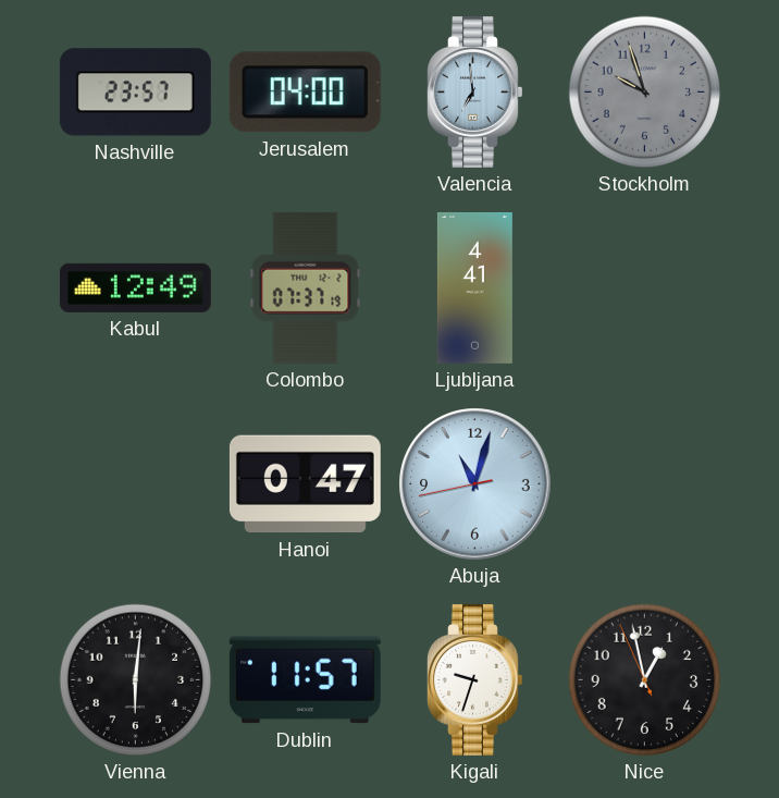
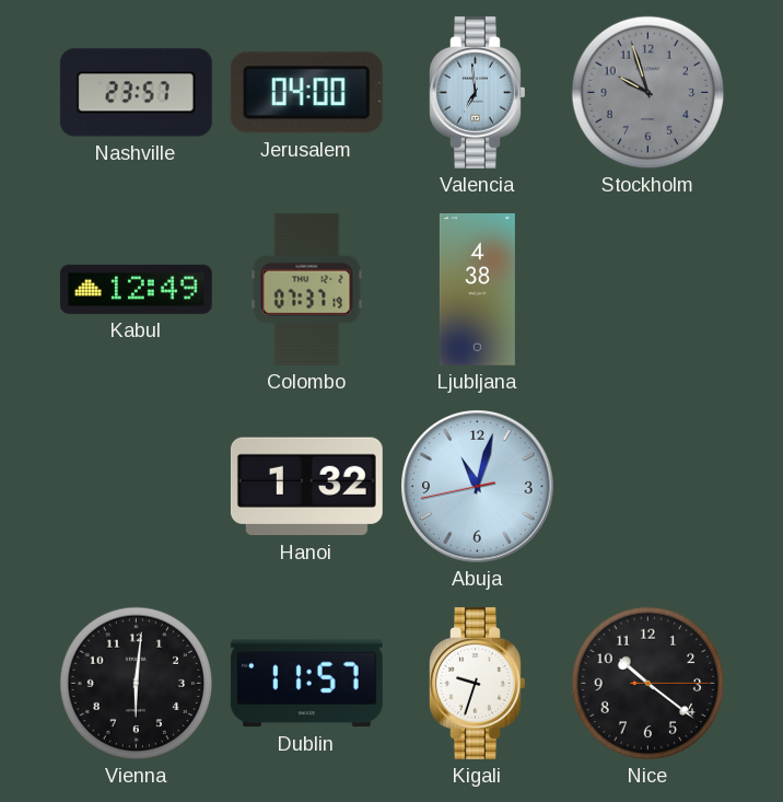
Ljubljana: 4:41 -> 4:38 (477, 289)
Hanoi: 0:47 -> 1:32 (306, 487)
Nice: 12:57 -> 10:21 (648, 684)
